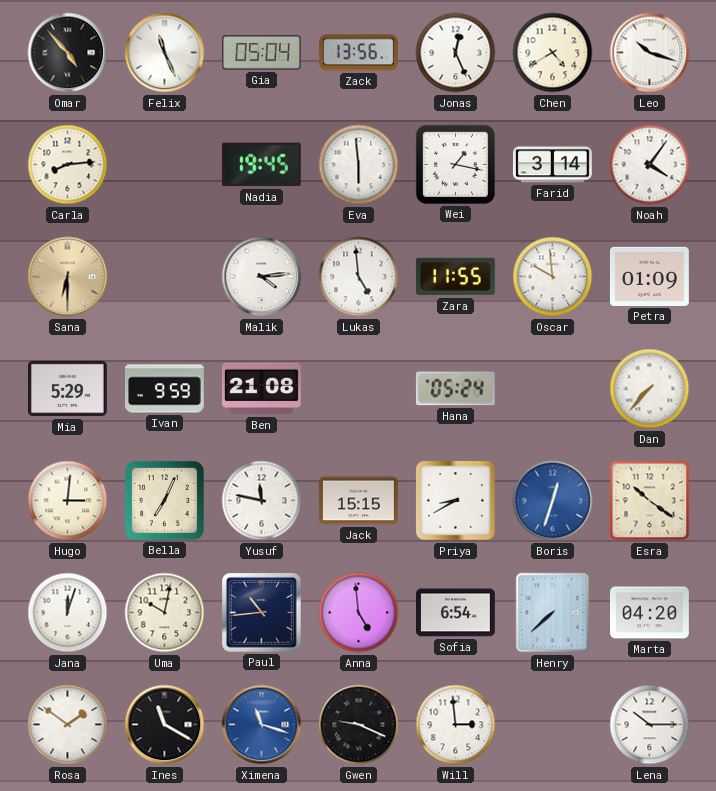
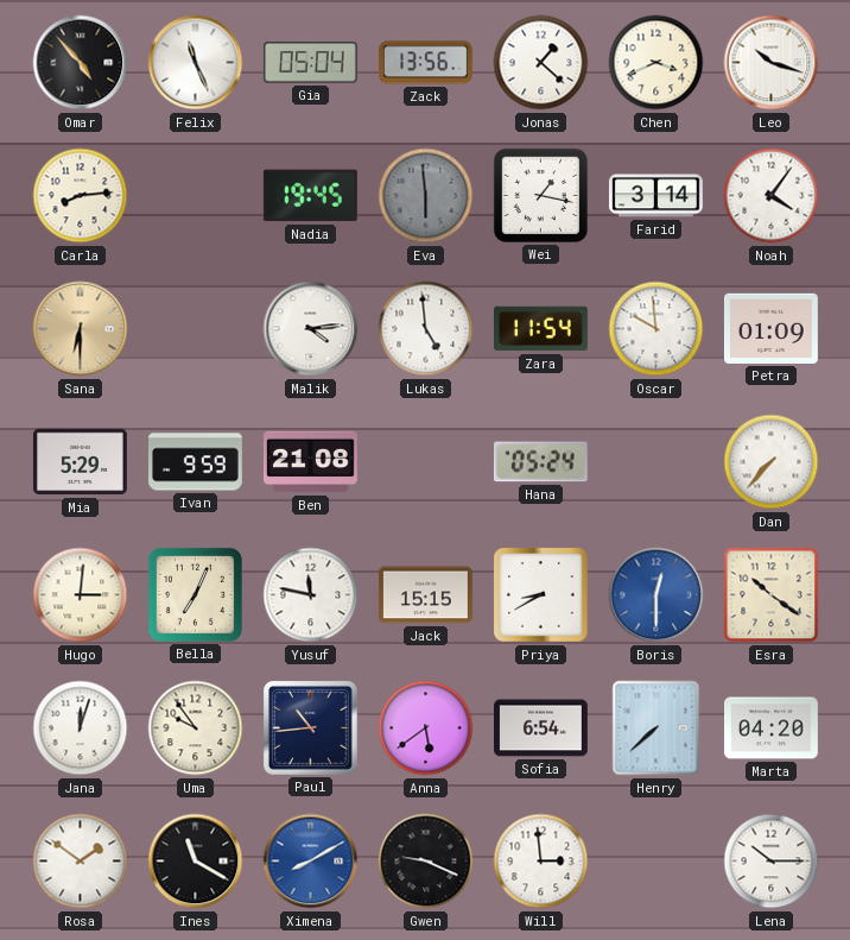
Jonas: 12:26 -> 1:22 (541, 63)
Chen: 4:40 -> 3:41 (656, 63)
Eva dial: white -> grey (426, 196)
Zara: 11:55 -> 11:54 (540, 329)
Boris: 12:33 -> 12:30 (656, 595)
Uma: 10:02 -> 9:54 (196, 728)
Anna: 4:59 -> 5:39 (426, 728)
Ximena: 11:18 -> 8:10 (311, 862)
